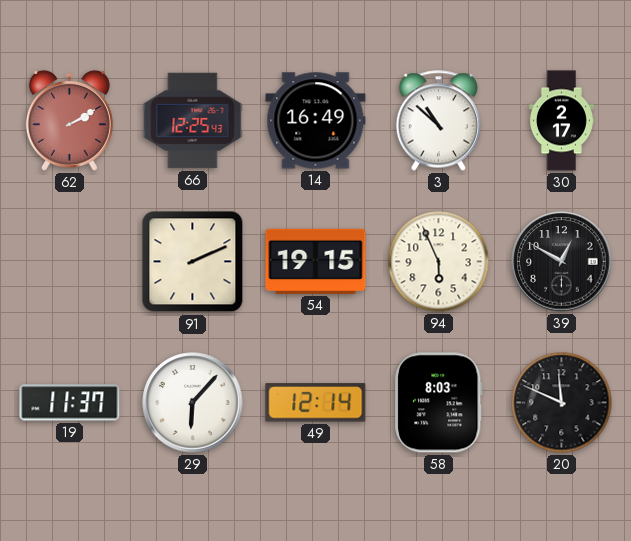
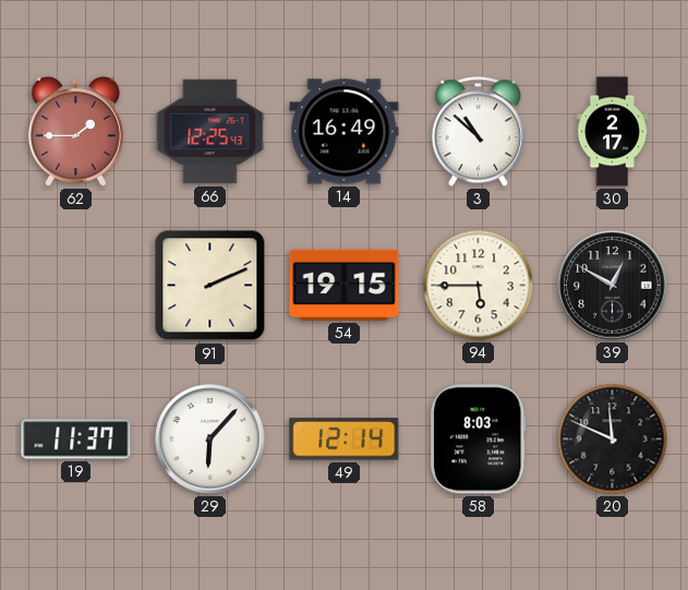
62: 2:10 -> 1:45 (75, 131)
94: 5:56 -> 5:45 (479, 286)
